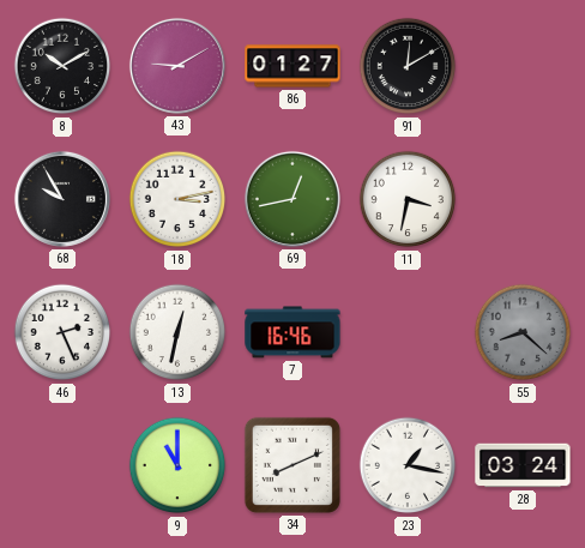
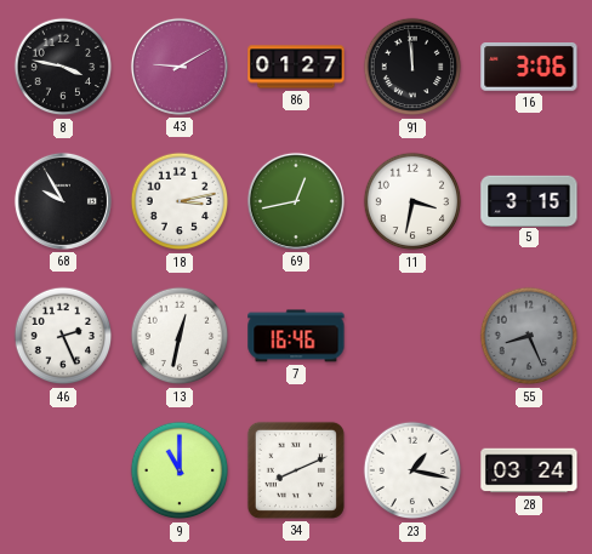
8: 10:10 -> 3:47 (63, 67)
91: 12:10 -> 11:59 (412, 67)
16: none -> 3:06 (529, 68)
5: none -> 3:15 (529, 200)
55: 8:22 -> 8:26 (529, 336)
